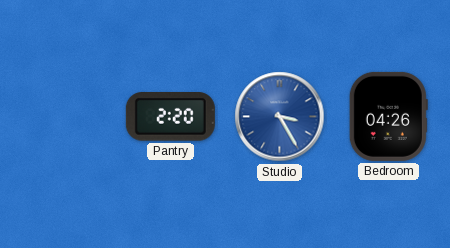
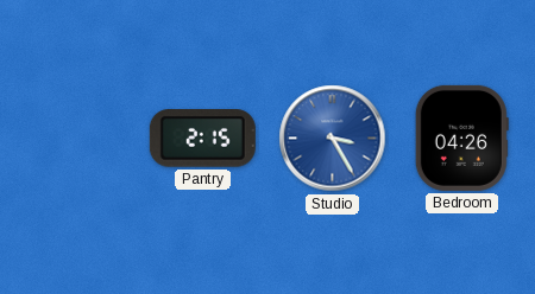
Pantry: 2:20 -> 2:15 (202, 139)
